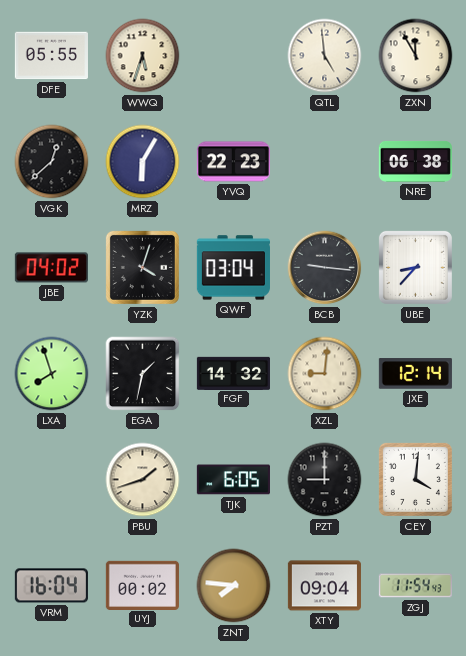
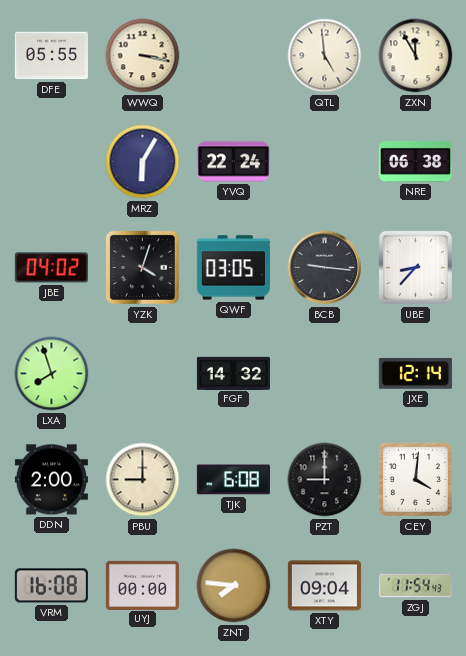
WWQ: 5:33 -> 3:17 (143, 56)
VGK: 12:38 -> none (52, 162)
YVQ: 22:23 -> 22:24 (233, 162)
QWF: 03:04 -> 03:05 (233, 268)
EGA: 1:32 -> none (143, 374)
XZL: 9:01 -> none (325, 374)
DDN: none -> 2:00 (51, 480)
PBU: 1:42 -> 9:00 (143, 480)
TJK: 6:05 -> 6:08 (233, 480)
VRM: 16:04 -> 16:08 (51, 586)
UYJ: 00:02 -> 00:00 (142, 585)
